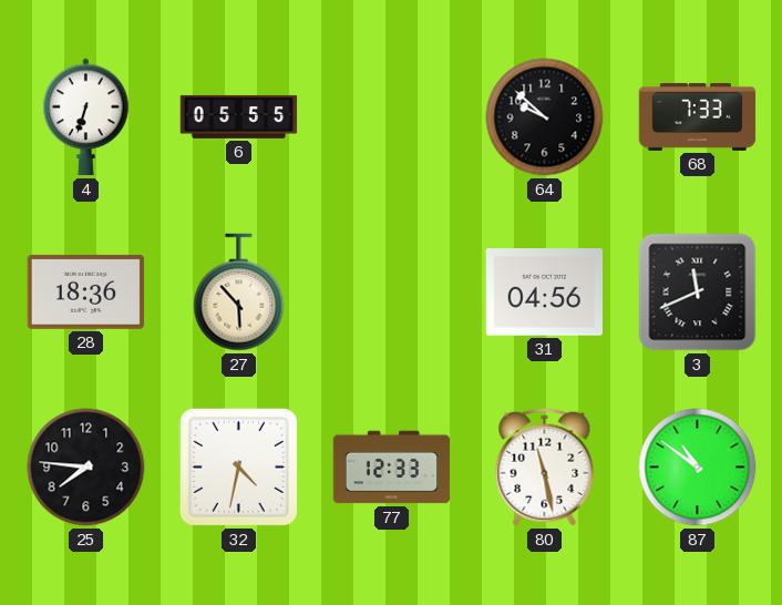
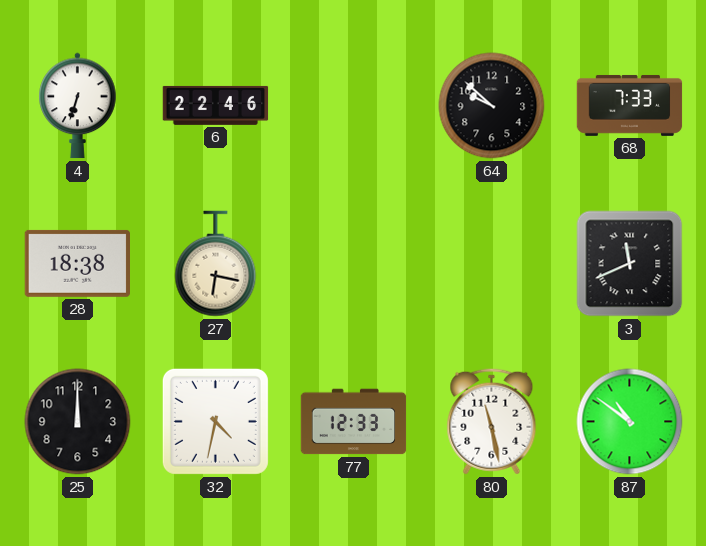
6: 05:55 -> 22:46 (216, 105)
28: 18:36 -> 18:38 (77, 263)
27: 5:53 -> 6:17 (216, 264)
31: 04:56 -> none (545, 293)
25: 7:46 -> 12:00 (78, 422)
